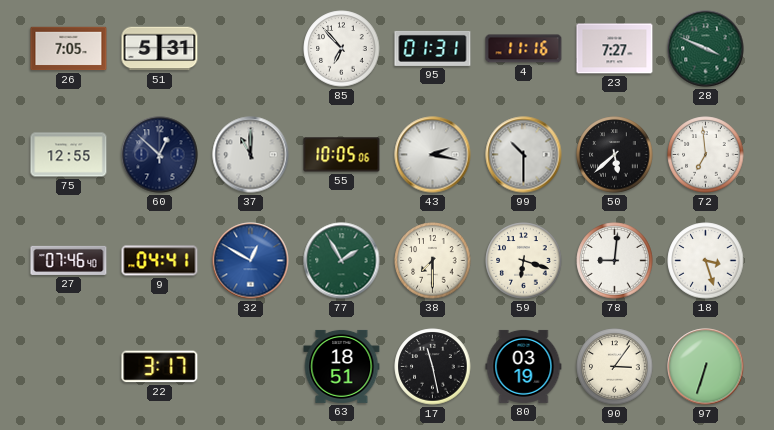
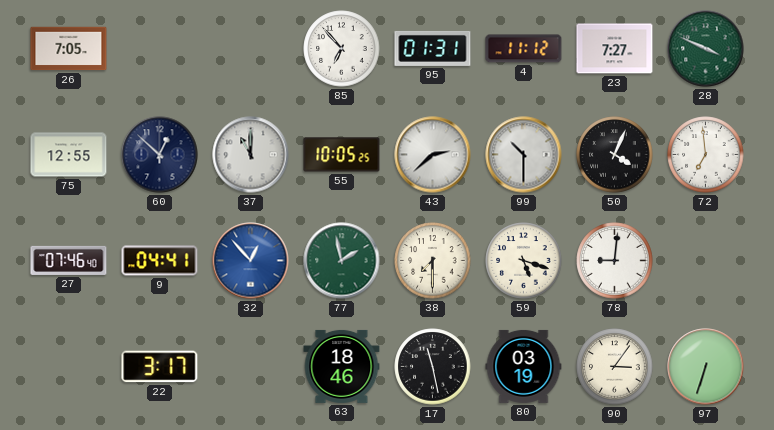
51: 5:31 -> none (160, 49)
4: 11:16 -> 11:12 (524, 49)
55: 10:05:06 -> 10:05:25 (342, 155)
43: 2:17 -> 2:38 (433, 155)
50: 5:38 -> 4:04 (615, 155)
32: 12:50 -> 12:53 (251, 261)
77: 1:55 -> 1:58 (342, 261)
59: 6:18 -> 5:18 (524, 261)
18: 3:27 -> none (706, 261)
63: 18:51 -> 18:46 (342, 366)
